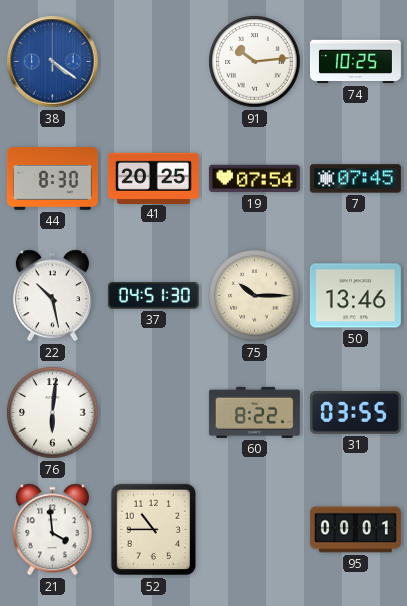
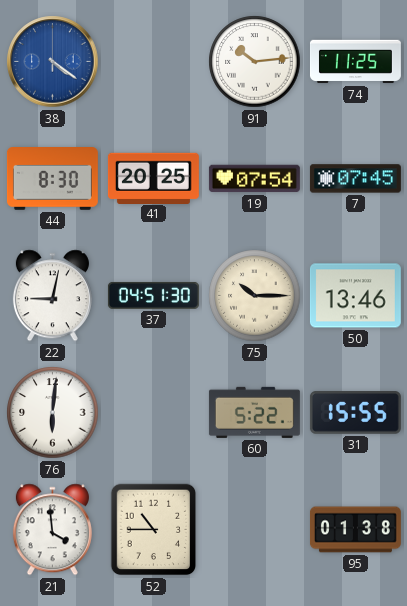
74: 10:25 -> 11:25 (355, 62)
22: 10:28 -> 9:02 (52, 296)
60: 8:22 -> 5:22 (254, 412)
31: 03:55 -> 15:55 (355, 413)
95: 00:01 -> 01:38 (355, 530)
